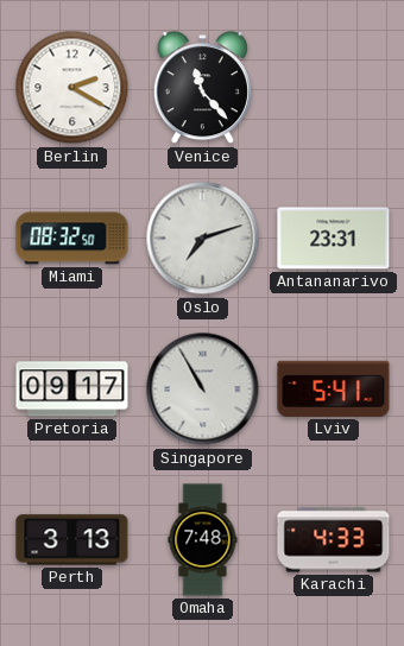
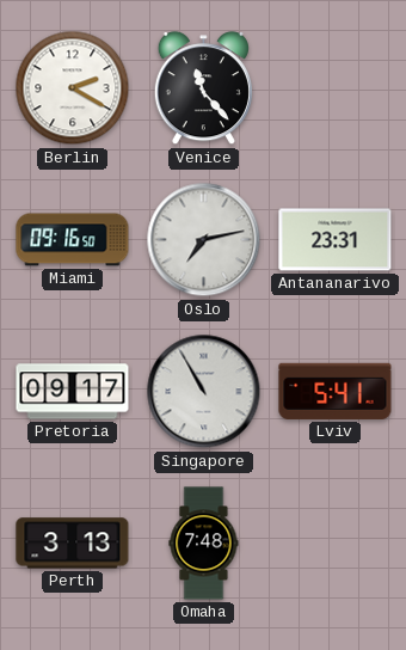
Miami: 08:32 -> 09:16 (73, 240)
Oslo: 7:12 -> 7:13 (204, 240)
Karachi: 4:33 -> none (334, 540)
